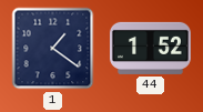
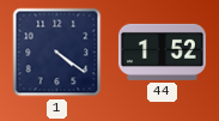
1: 1:21 -> 4:21 (57, 53)
